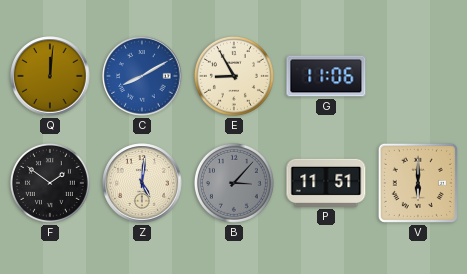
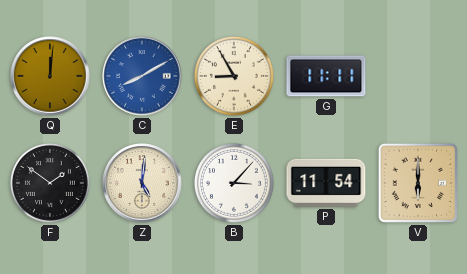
G: 11:06 -> 11:11 (326, 76)
B dial: grey -> white (234, 183)
P: 11:51 -> 11:54 (326, 183)
